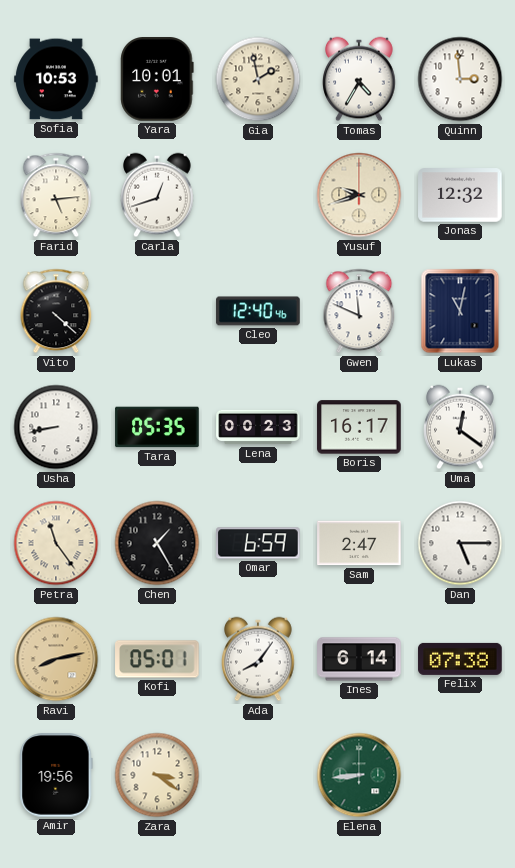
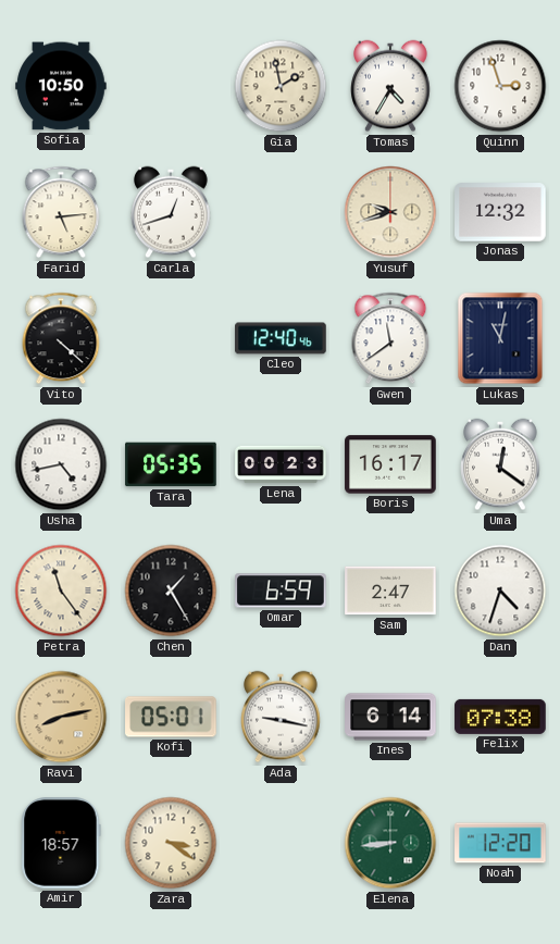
Sofia: 10:53 -> 10:50 (61, 86)
Yara: 10:01 -> none (157, 79)
Quinn: 2:59 -> 2:57 (500, 86)
Gwen: 11:49 -> 11:39 (390, 338)
Usha: 8:43 -> 4:43 (61, 464)
Dan: 5:15 -> 4:33 (500, 591)
Ada: 8:06 -> 9:17 (281, 717)
Amir: 19:56 -> 18:57 (61, 843)
Noah: none -> 12:20 (500, 843)
